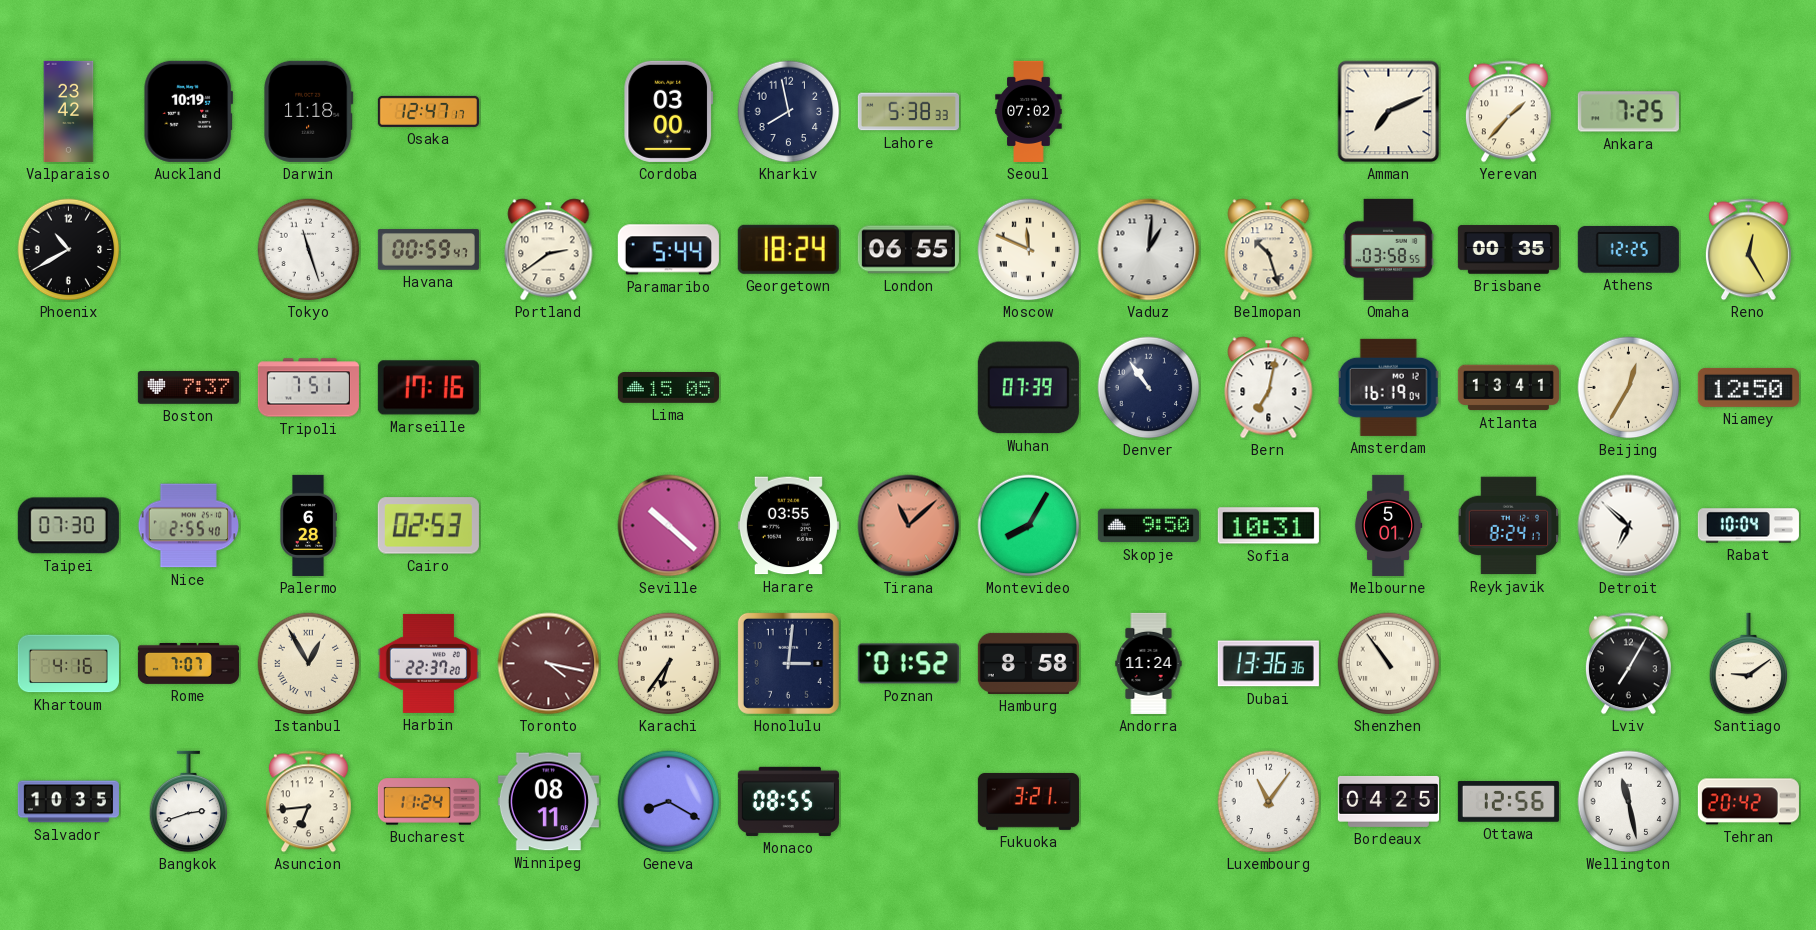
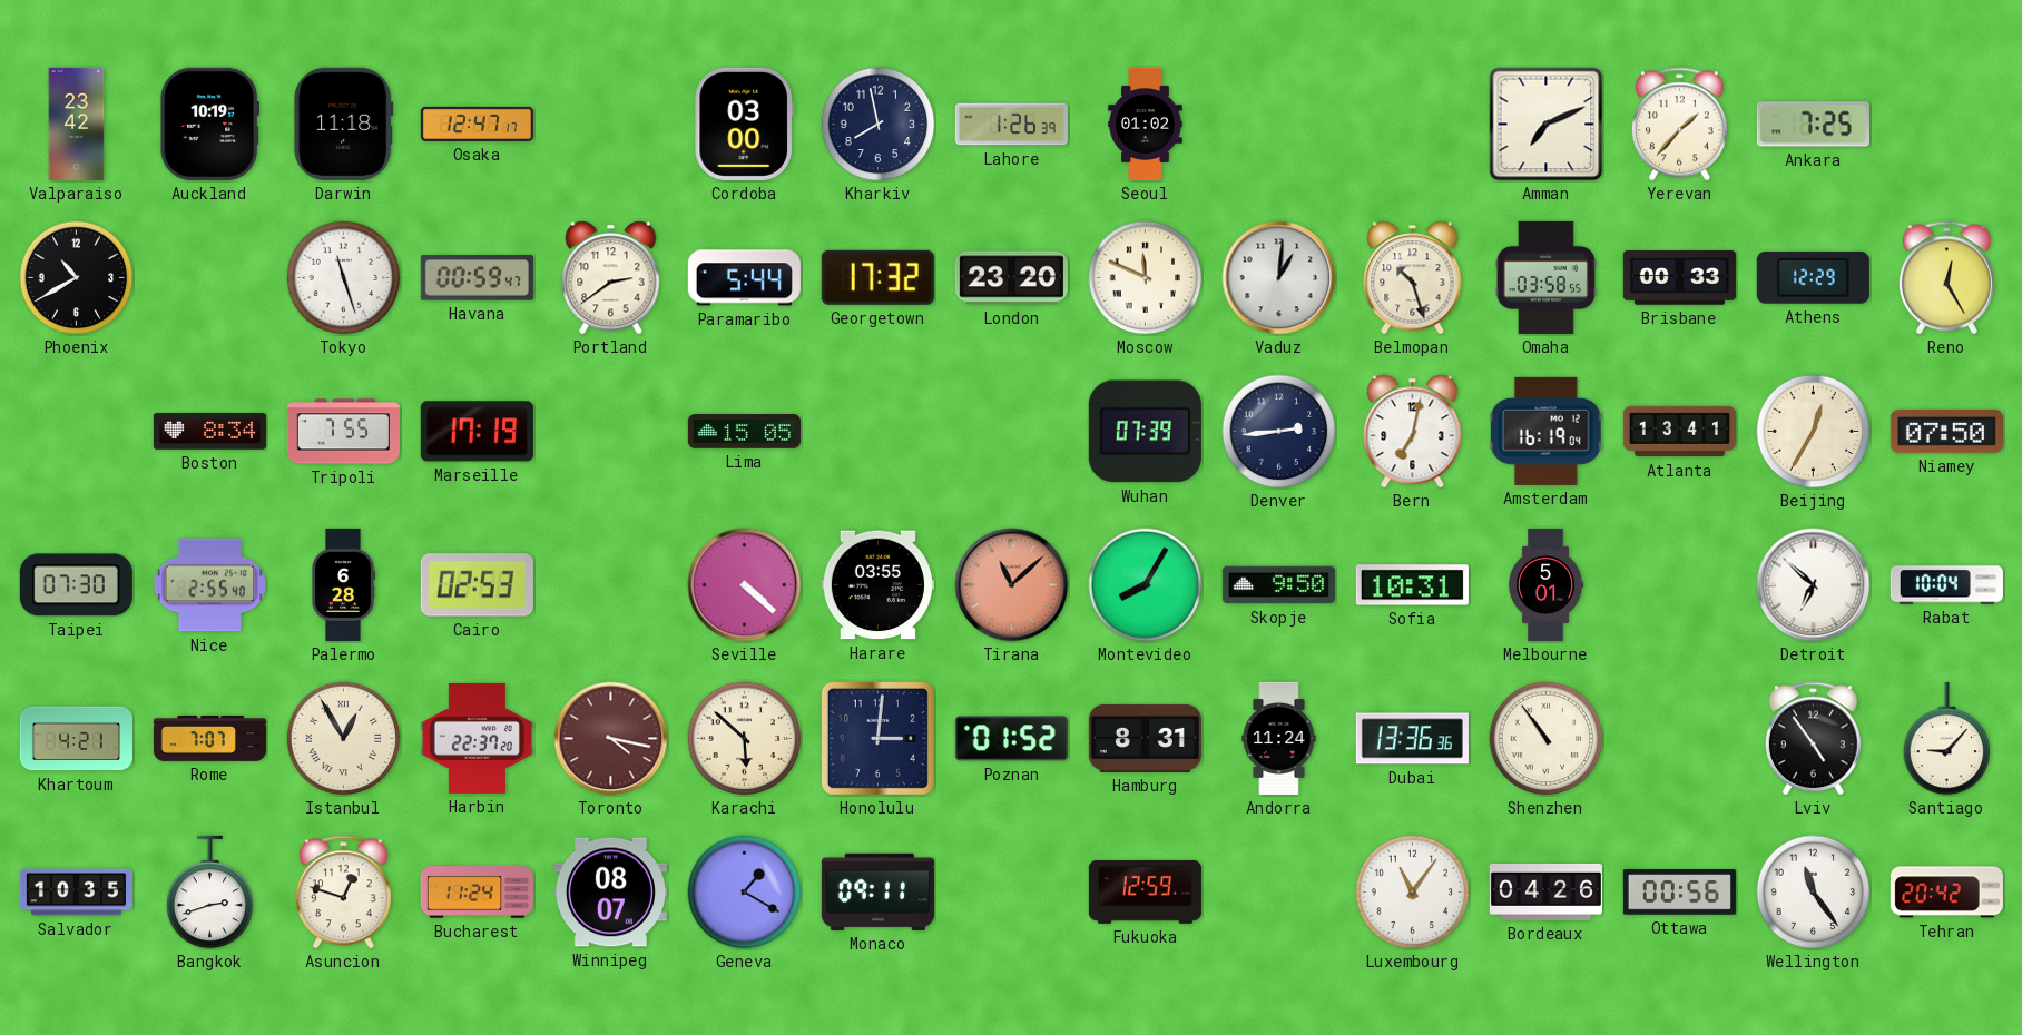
Lahore: 5:38 -> 1:26 (1011, 125)
Seoul: 07:02 -> 01:02 (1146, 124)
Georgetown: 18:24 -> 17:32 (877, 277)
London: 06:55 -> 23:20 (1011, 278)
Brisbane: 00:35 -> 00:33 (1679, 278)
Athens: 12:25 -> 12:29 (1813, 277)
Boston: 7:37 -> 8:34 (209, 432)
Tripoli: 7:51 -> 7:55 (343, 432)
Marseille: 17:16 -> 17:19 (477, 432)
Denver: 10:54 -> 2:44 (1279, 432)
Niamey: 12:50 -> 07:50 (1946, 431)
Seville: 10:22 -> 4:22 (745, 585)
Reykjavik: 8:24 -> none (1509, 526)
Khartoum: 4:16 -> 4:21 (76, 739)
Karachi: 6:36 -> 5:52 (745, 739)
Hamburg: 8:58 -> 8:31 (1145, 738)
Lviv: 7:05 -> 4:54 (1813, 739)
Santiago: 9:09 -> 9:07 (1947, 739)
Asuncion: 6:44 -> 12:48 (343, 893)
Winnipeg: 08:11 -> 08:07 (610, 893)
Geneva: 8:20 -> 1:20 (745, 893)
Monaco: 08:55 -> 09:11 (877, 891)
Fukuoka: 3:21 -> 12:59 (1145, 891)
Bordeaux: 04:25 -> 04:26 (1545, 891)
Ottawa: 12:56 -> 00:56 (1679, 893)
Wellington: 11:28 -> 11:24 (1814, 893)
